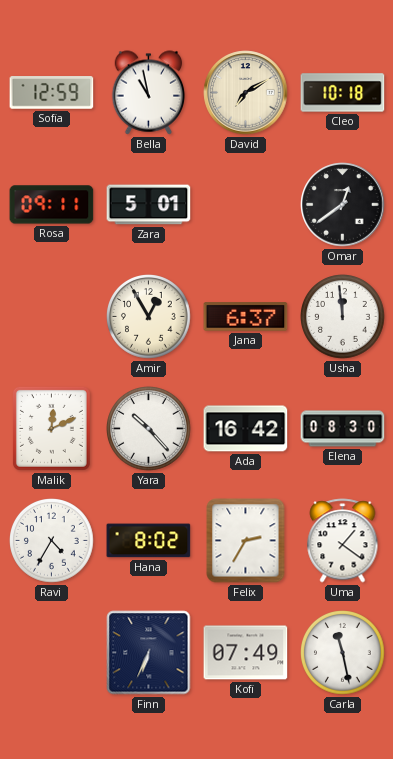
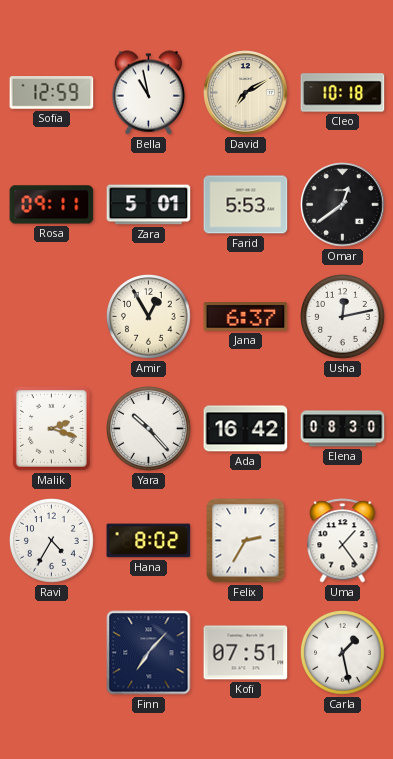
Farid: none -> 5:53 (246, 205)
Usha: 11:59 -> 12:13 (343, 317)
Malik: 12:11 -> 2:18 (51, 428)
Uma: 1:21 -> 1:24 (343, 541)
Finn: 6:34 -> 7:07 (149, 653)
Kofi: 07:49 -> 07:51 (246, 653)
Carla: 11:28 -> 1:28 (343, 653)
